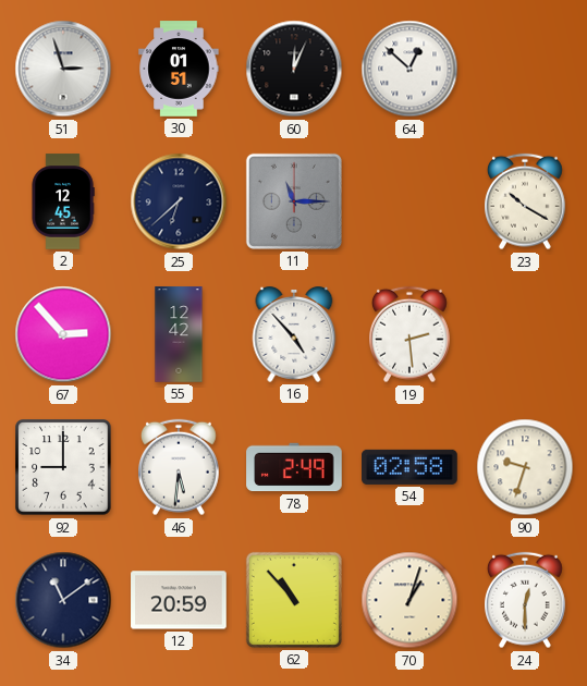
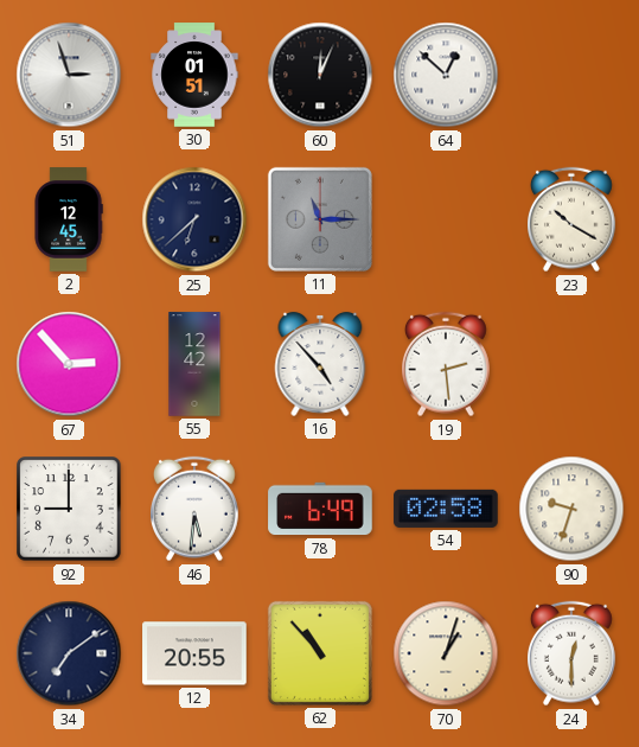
78: 2:49 -> 6:49 (320, 509)
34: 11:09 -> 7:09 (69, 653)
12: 20:59 -> 20:55 (194, 653)
